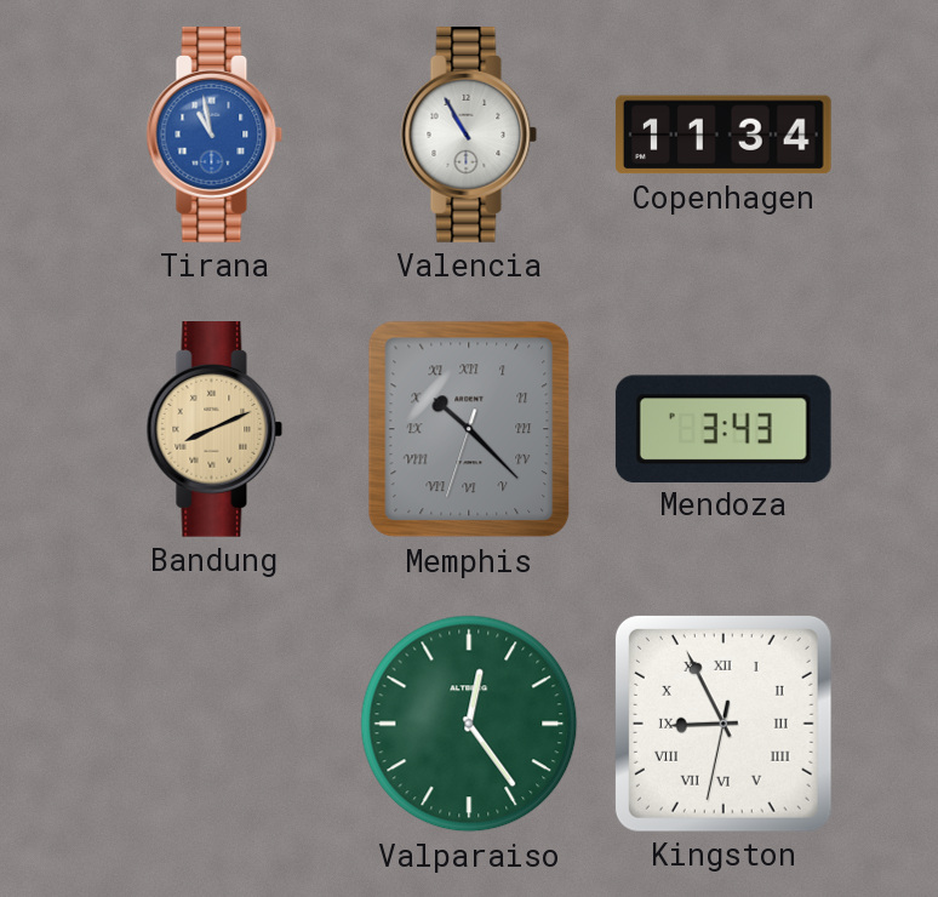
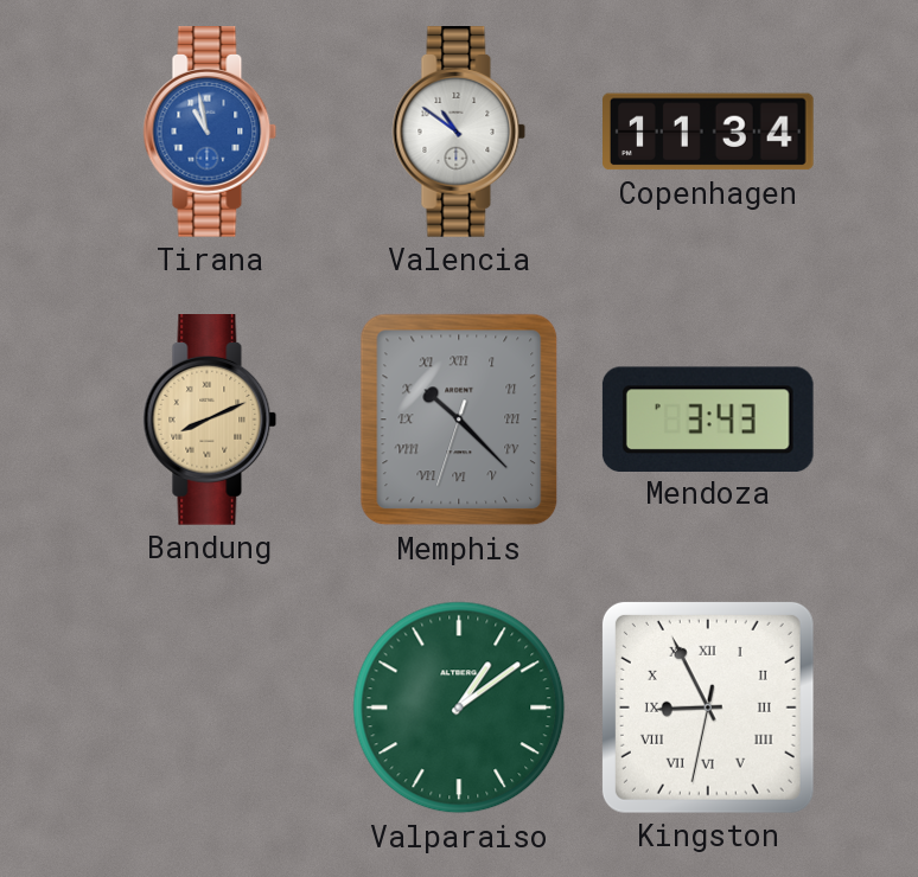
Valencia: 10:55 -> 10:51 (459, 133)
Valparaiso: 12:24 -> 1:09 (459, 708)
